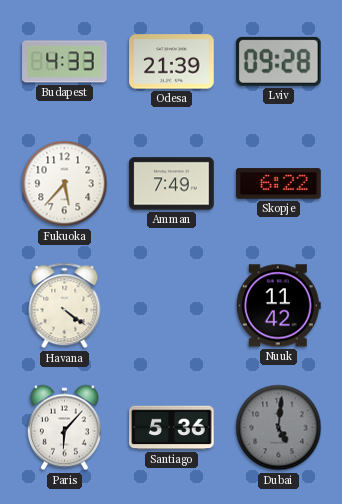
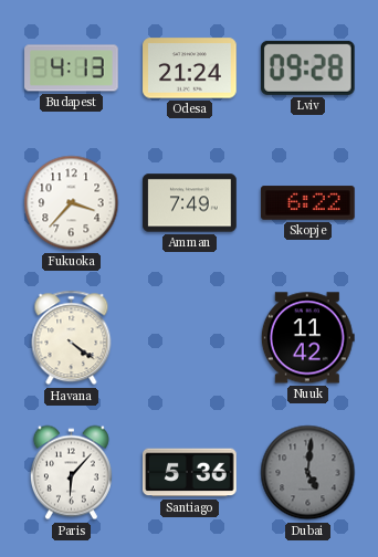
Budapest: 4:33 -> 4:13 (72, 69)
Odesa: 21:39 -> 21:24 (190, 69)
Fukuoka: 5:37 -> 3:37 (72, 203)
